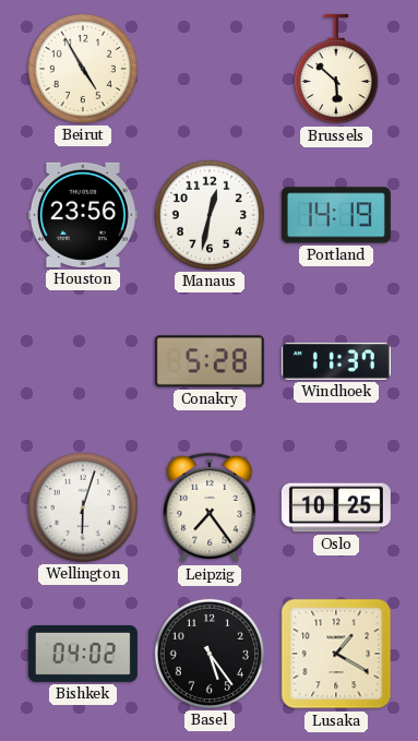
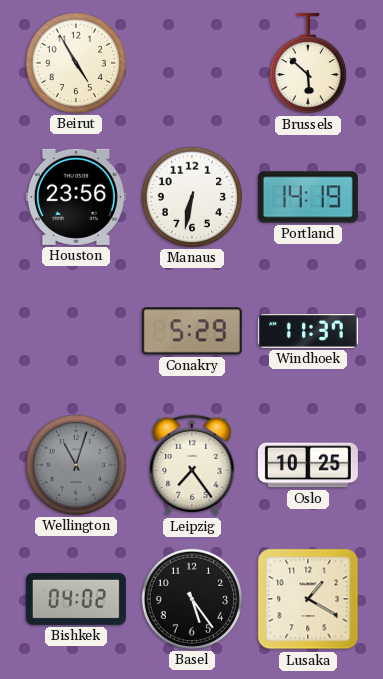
Manaus: 12:32 -> 6:32 (192, 197)
Conakry: 5:28 -> 5:29 (192, 331)
Wellington: 6:03 -> 11:03 (76, 465)
Wellington dial: white -> grey (76, 465)
